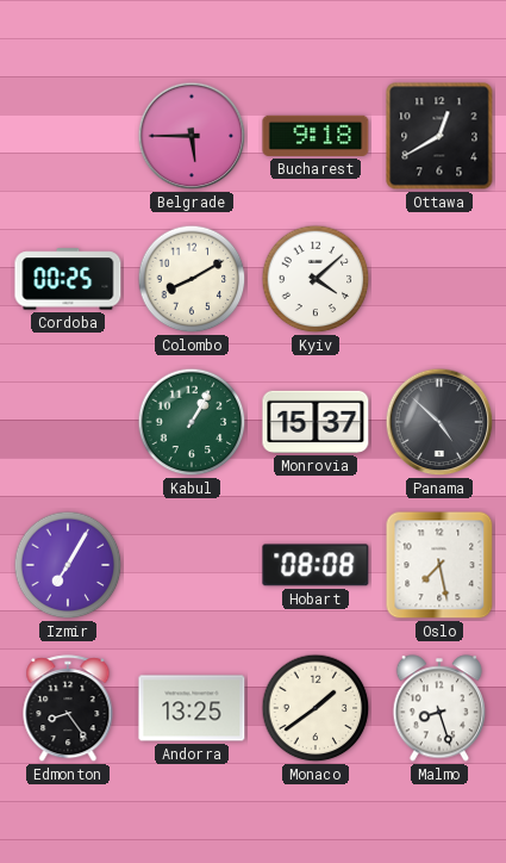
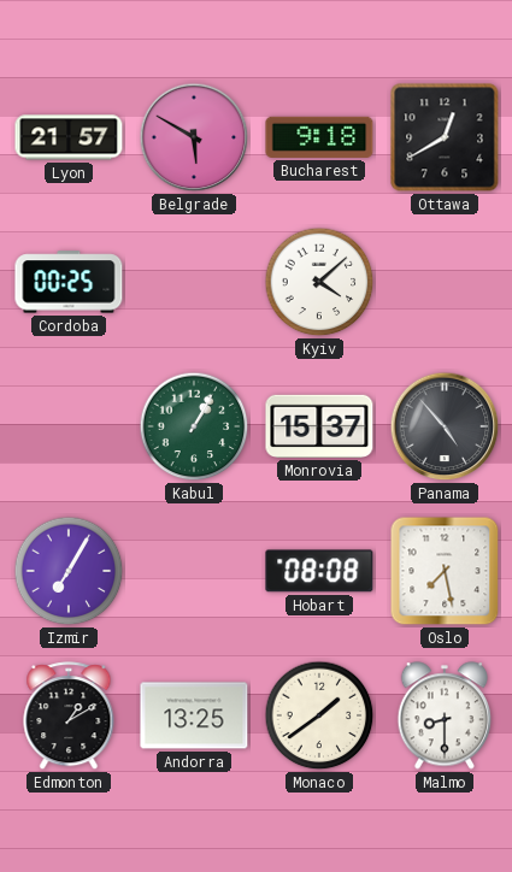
Lyon: none -> 21:57 (69, 137)
Belgrade: 5:45 -> 5:50 (194, 137)
Colombo: 8:10 -> none (192, 279)
Panama: 4:52 -> 4:53 (445, 426)
Edmonton: 8:24 -> 1:10 (69, 717)
Malmo: 8:27 -> 8:30 (445, 715)
